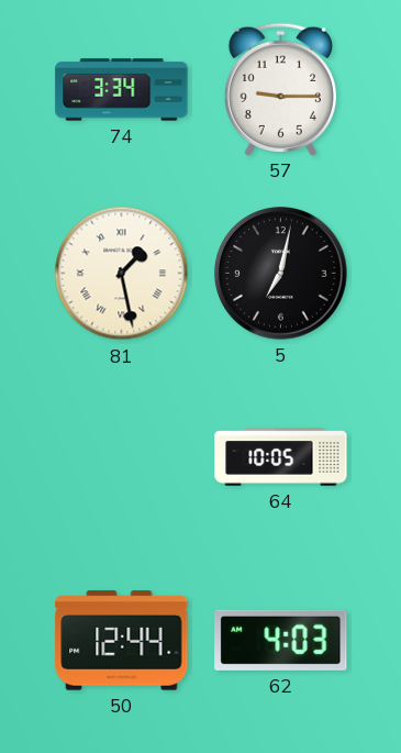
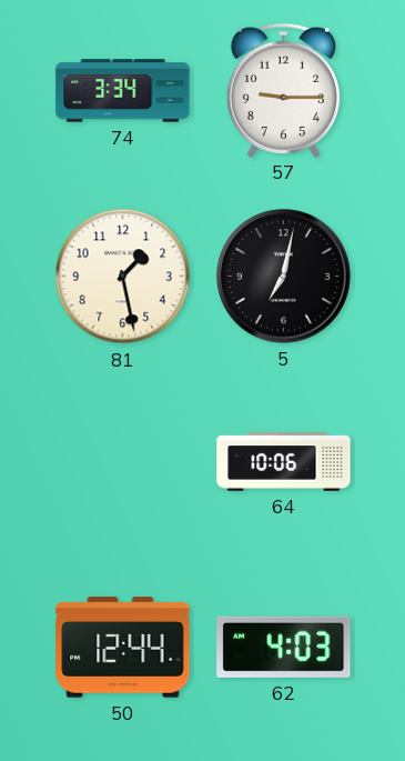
81 numerals: Roman -> Arabic (123, 277)
64: 10:05 -> 10:06 (284, 462)
